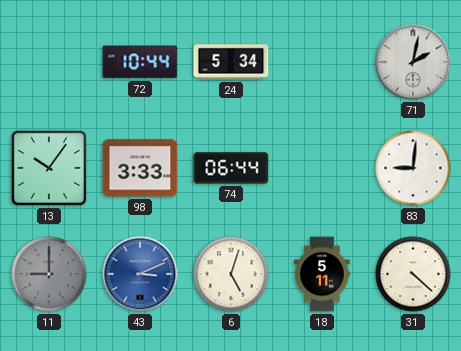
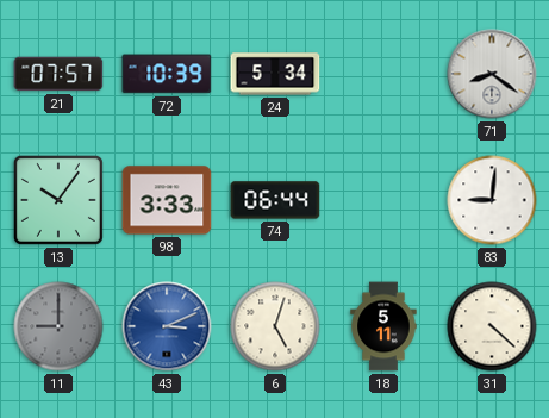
21: none -> 07:57 (58, 74)
72: 10:44 -> 10:39 (167, 74)
71: 2:02 -> 8:21 (492, 74)
